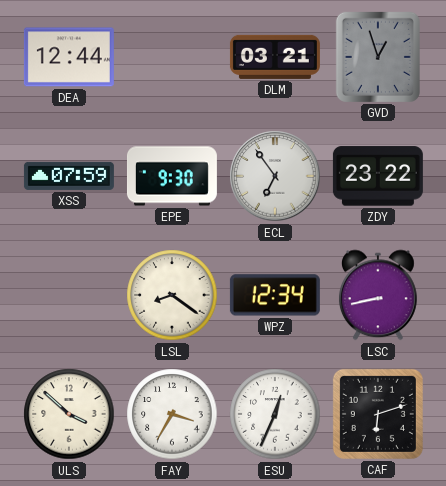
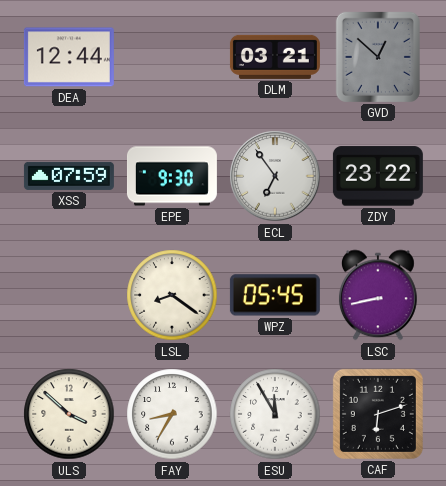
GVD: 12:57 -> 12:52 (378, 57)
WPZ: 12:34 -> 05:45 (275, 295)
FAY: 3:35 -> 8:35 (172, 414)
ESU: 12:34 -> 11:55 (275, 414)
